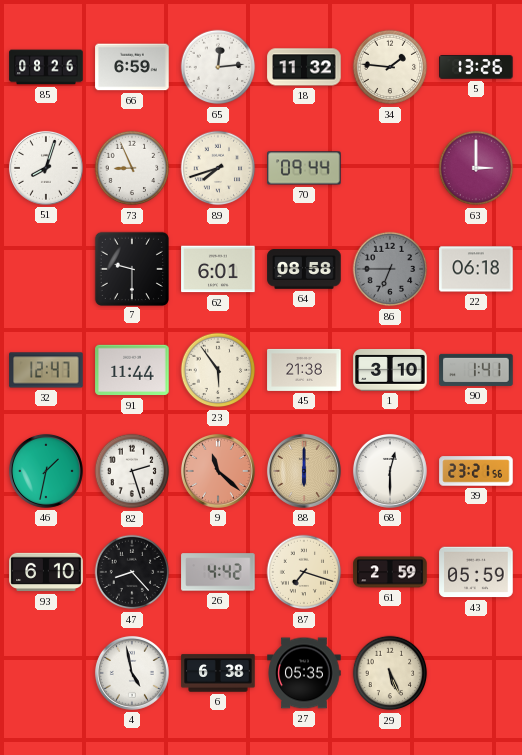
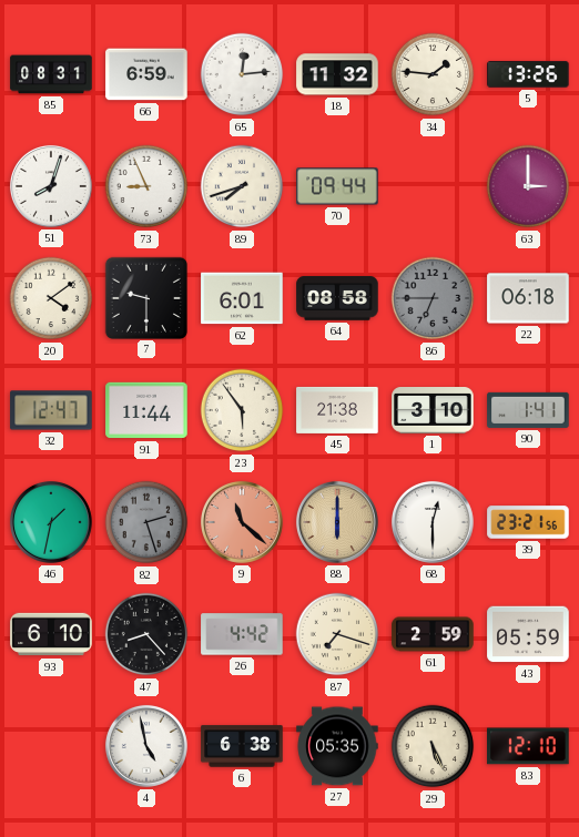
85: 08:26 -> 08:31 (51, 74)
20: none -> 4:09 (51, 298)
82 dial: white -> grey (146, 522)
83: none -> 12:10 (528, 746)
